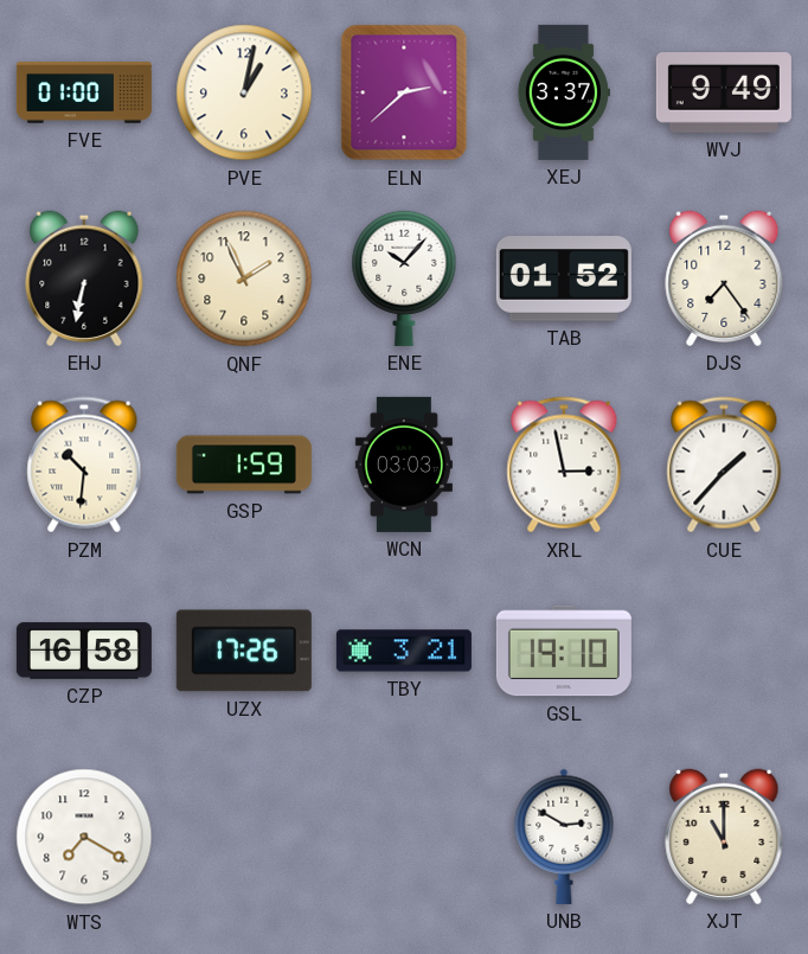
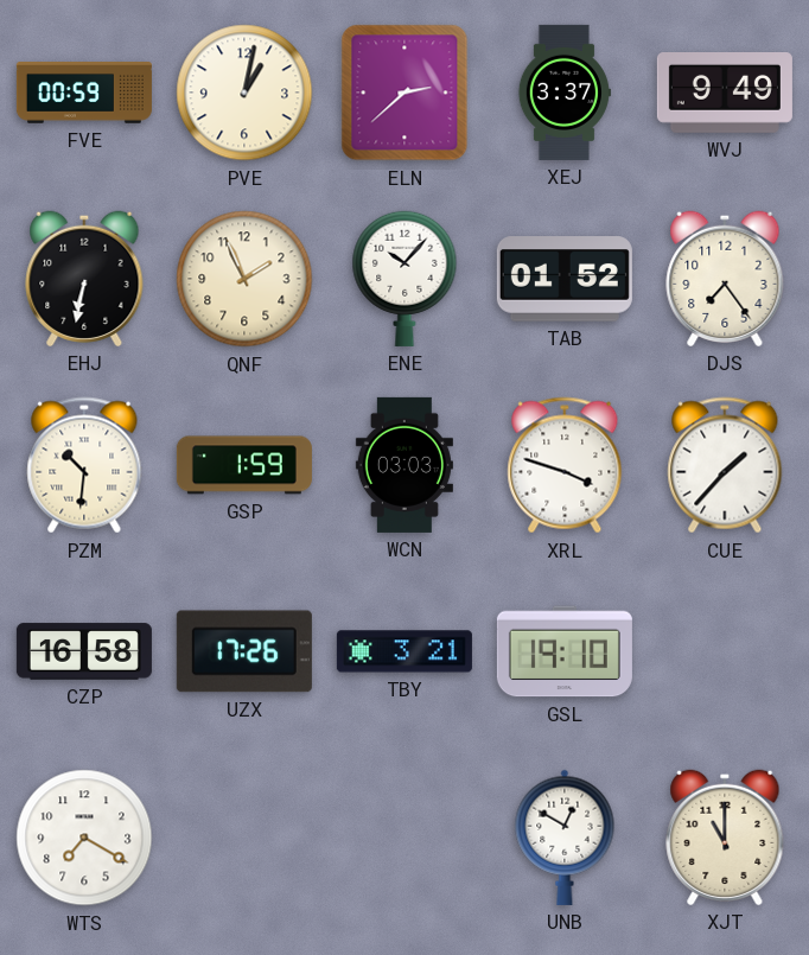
FVE: 01:00 -> 00:59 (84, 94)
XRL: 2:58 -> 3:48 (565, 465)
UNB: 2:50 -> 12:50 (565, 838)
